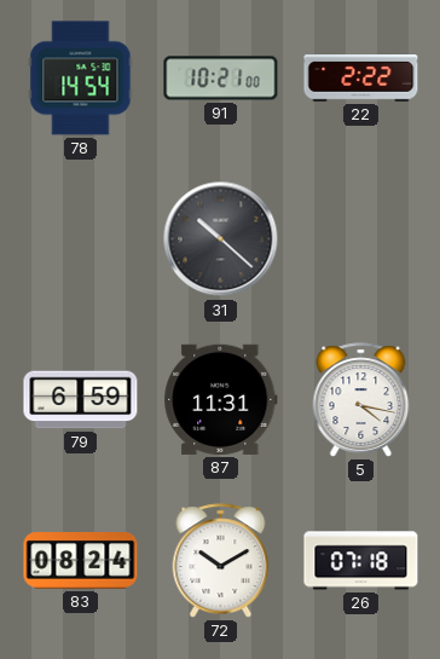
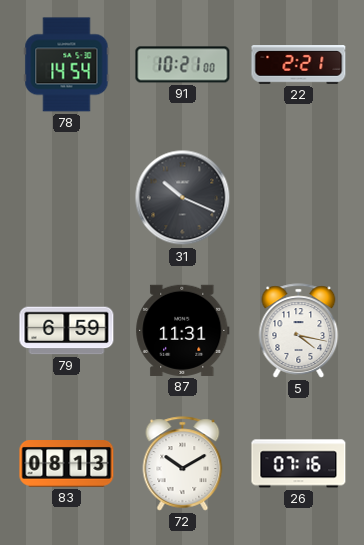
22: 2:22 -> 2:21 (299, 65)
31: 10:22 -> 10:19 (183, 198)
83: 08:24 -> 08:13 (67, 464)
26: 07:18 -> 07:16 (299, 464)
